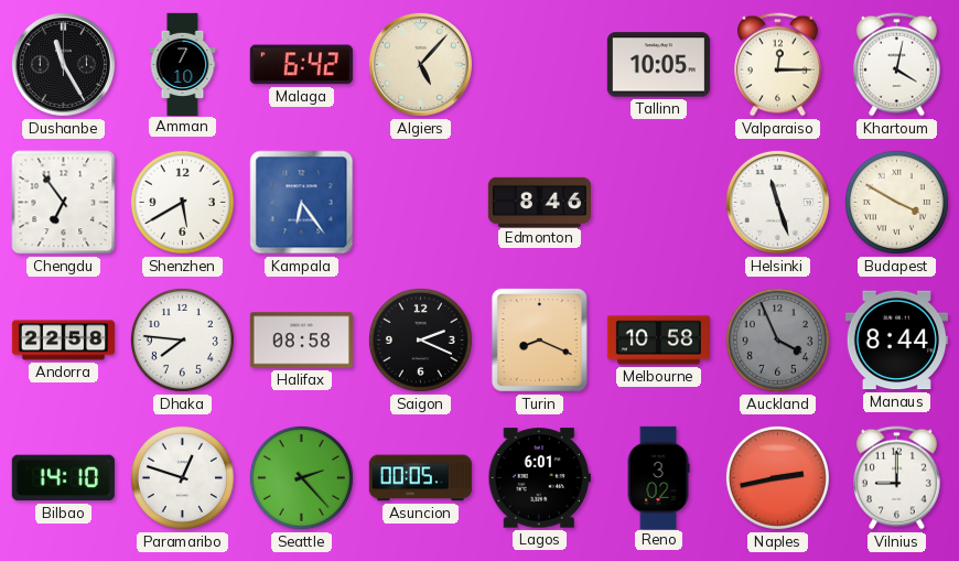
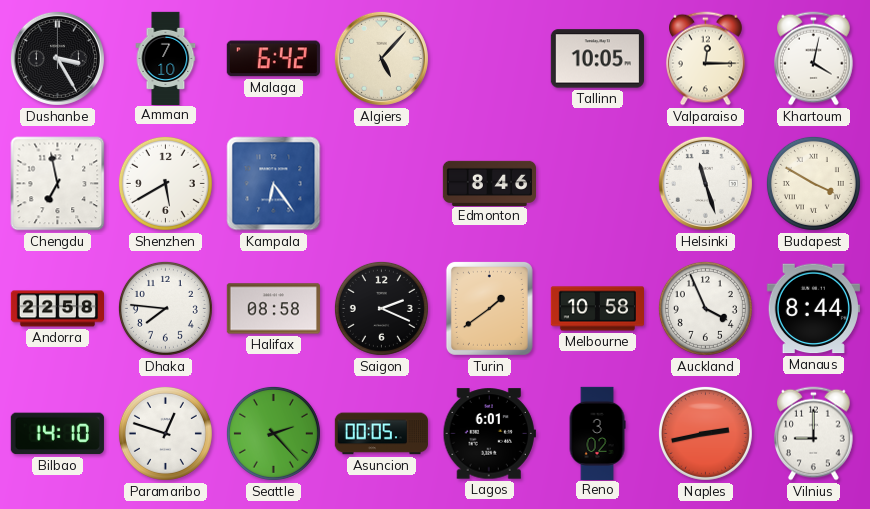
Dushanbe: 11:25 -> 3:25 (57, 58)
Chengdu: 6:54 -> 6:58 (58, 184)
Turin: 8:19 -> 1:39 (489, 308)
Auckland dial: grey -> white (705, 308)
